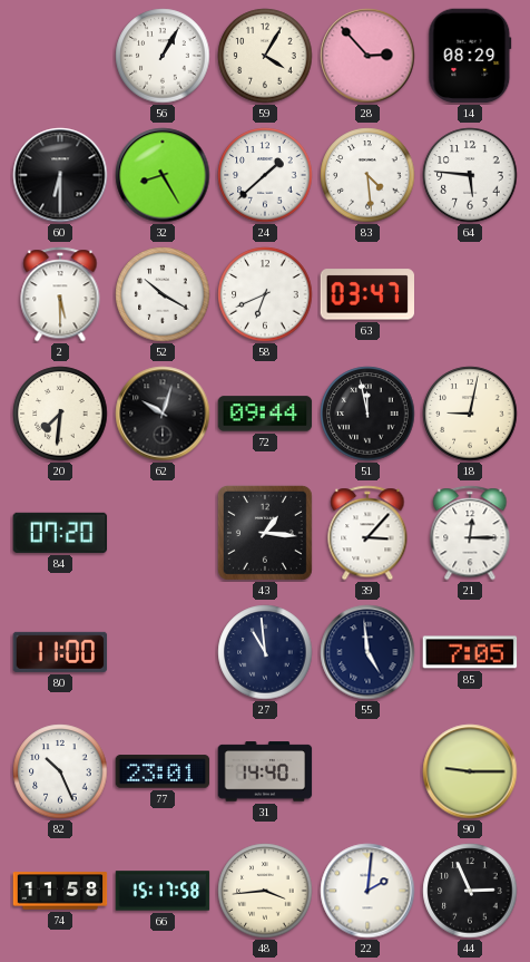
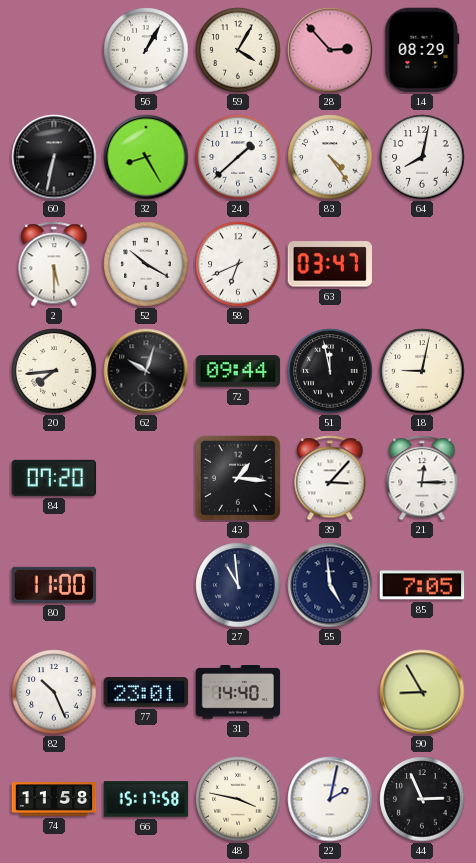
60: 6:30 -> 6:32 (54, 157)
83: 4:29 -> 4:24 (330, 157)
64: 5:46 -> 8:02 (422, 157)
20: 7:31 -> 7:44 (54, 371)
90: 9:15 -> 8:55 (422, 692)
48: 3:44 -> 3:47 (238, 799)
22: 2:01 -> 2:02 (330, 799)
